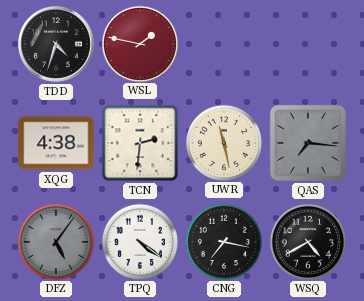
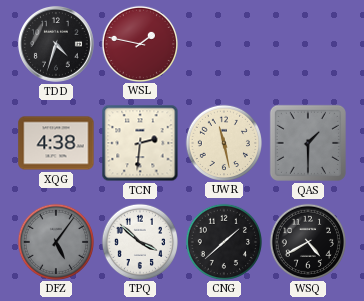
QAS: 7:16 -> 1:30 (308, 143)
TPQ: 4:21 -> 3:52 (139, 241)
CNG: 7:17 -> 1:38 (223, 241)
